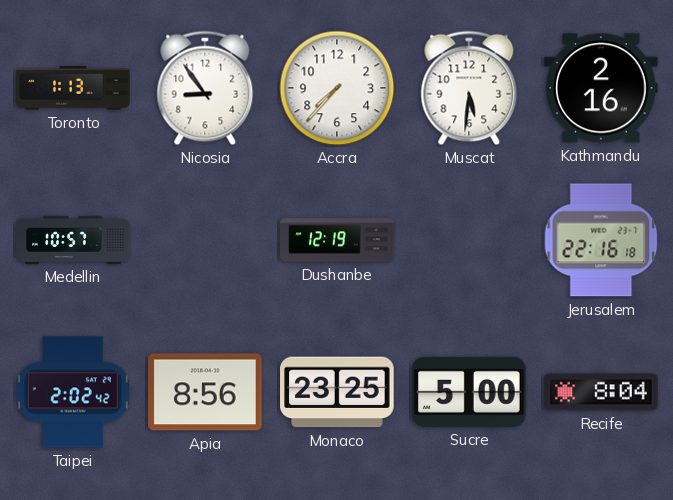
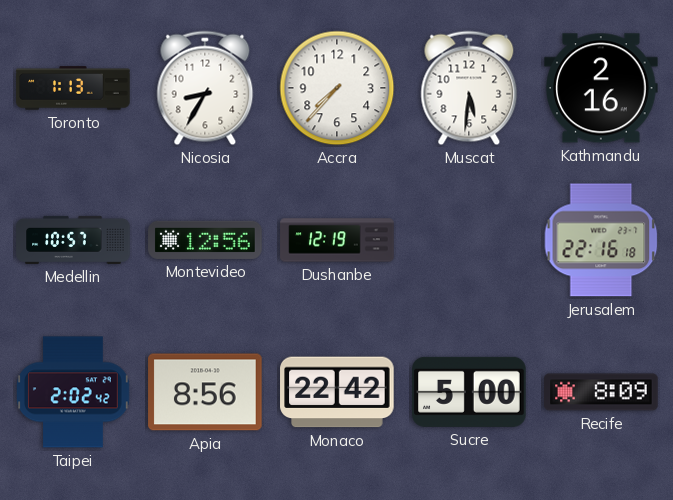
Nicosia: 8:54 -> 8:35 (205, 88)
Montevideo: none -> 12:56 (205, 240)
Monaco: 23:25 -> 22:42 (337, 392)
Recife: 8:04 -> 8:09 (601, 392)
